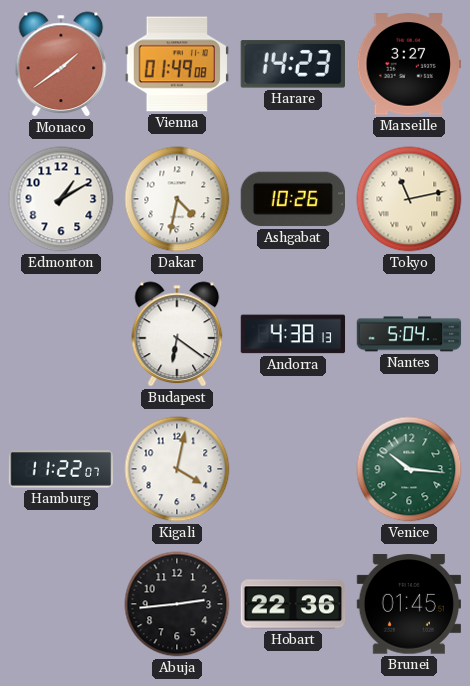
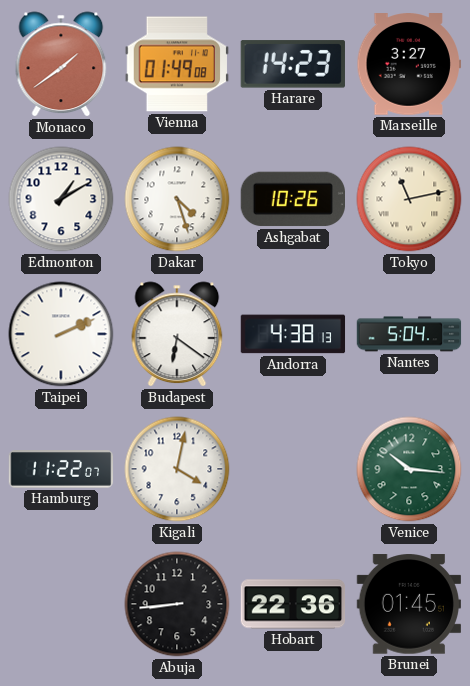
Dakar: 4:32 -> 4:27 (177, 199)
Taipei: none -> 2:11 (61, 334)
Abuja: 2:44 -> 8:44 (177, 604)
